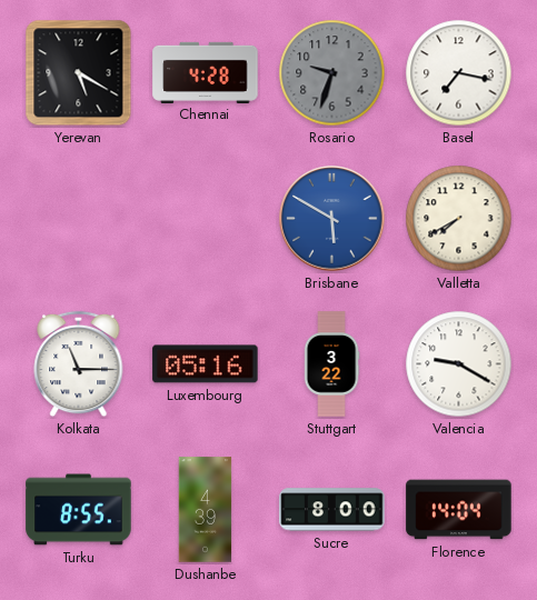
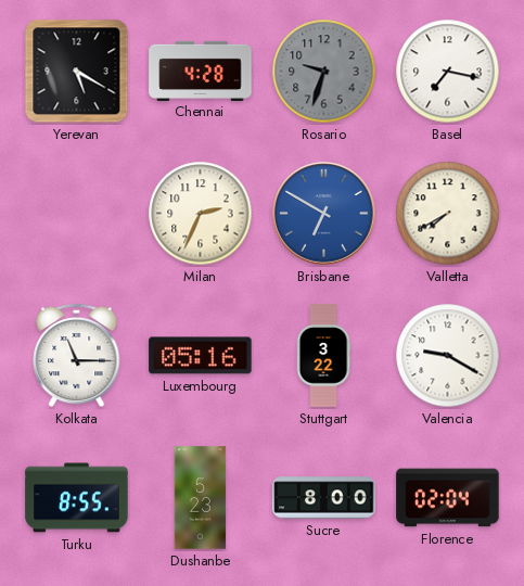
Milan: none -> 2:34 (201, 214)
Brisbane: 5:50 -> 6:50 (324, 214)
Dushanbe: 4:39 -> 5:23 (201, 498)
Florence: 14:04 -> 02:04 (448, 498)
